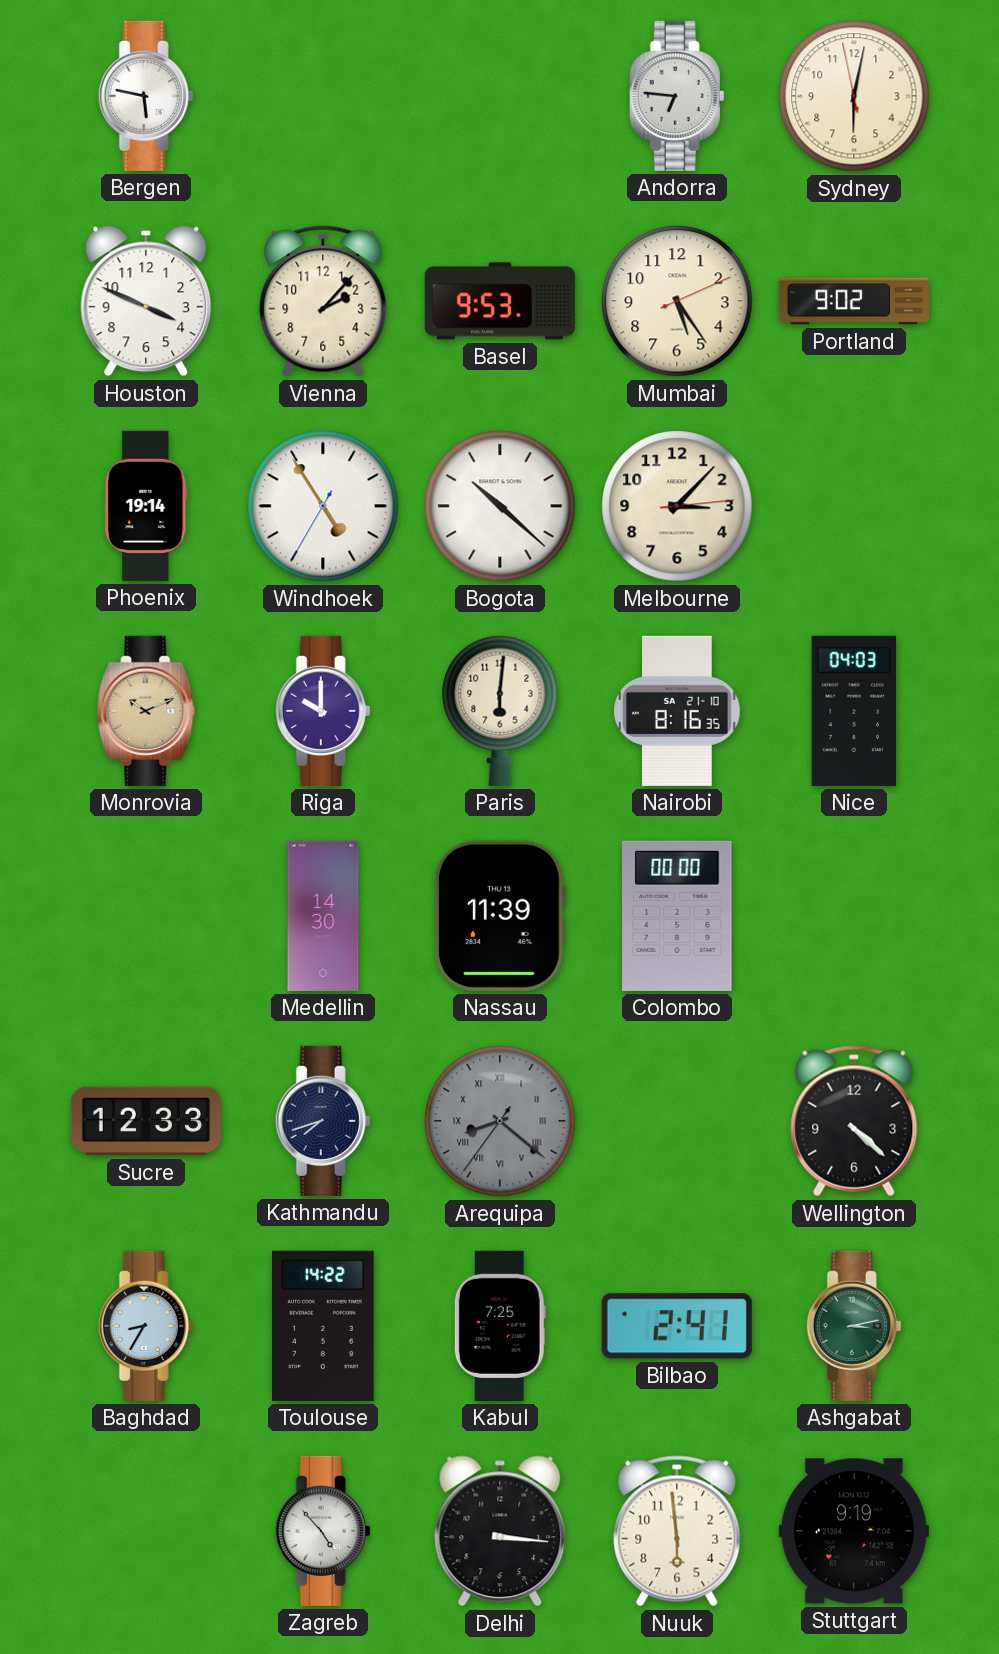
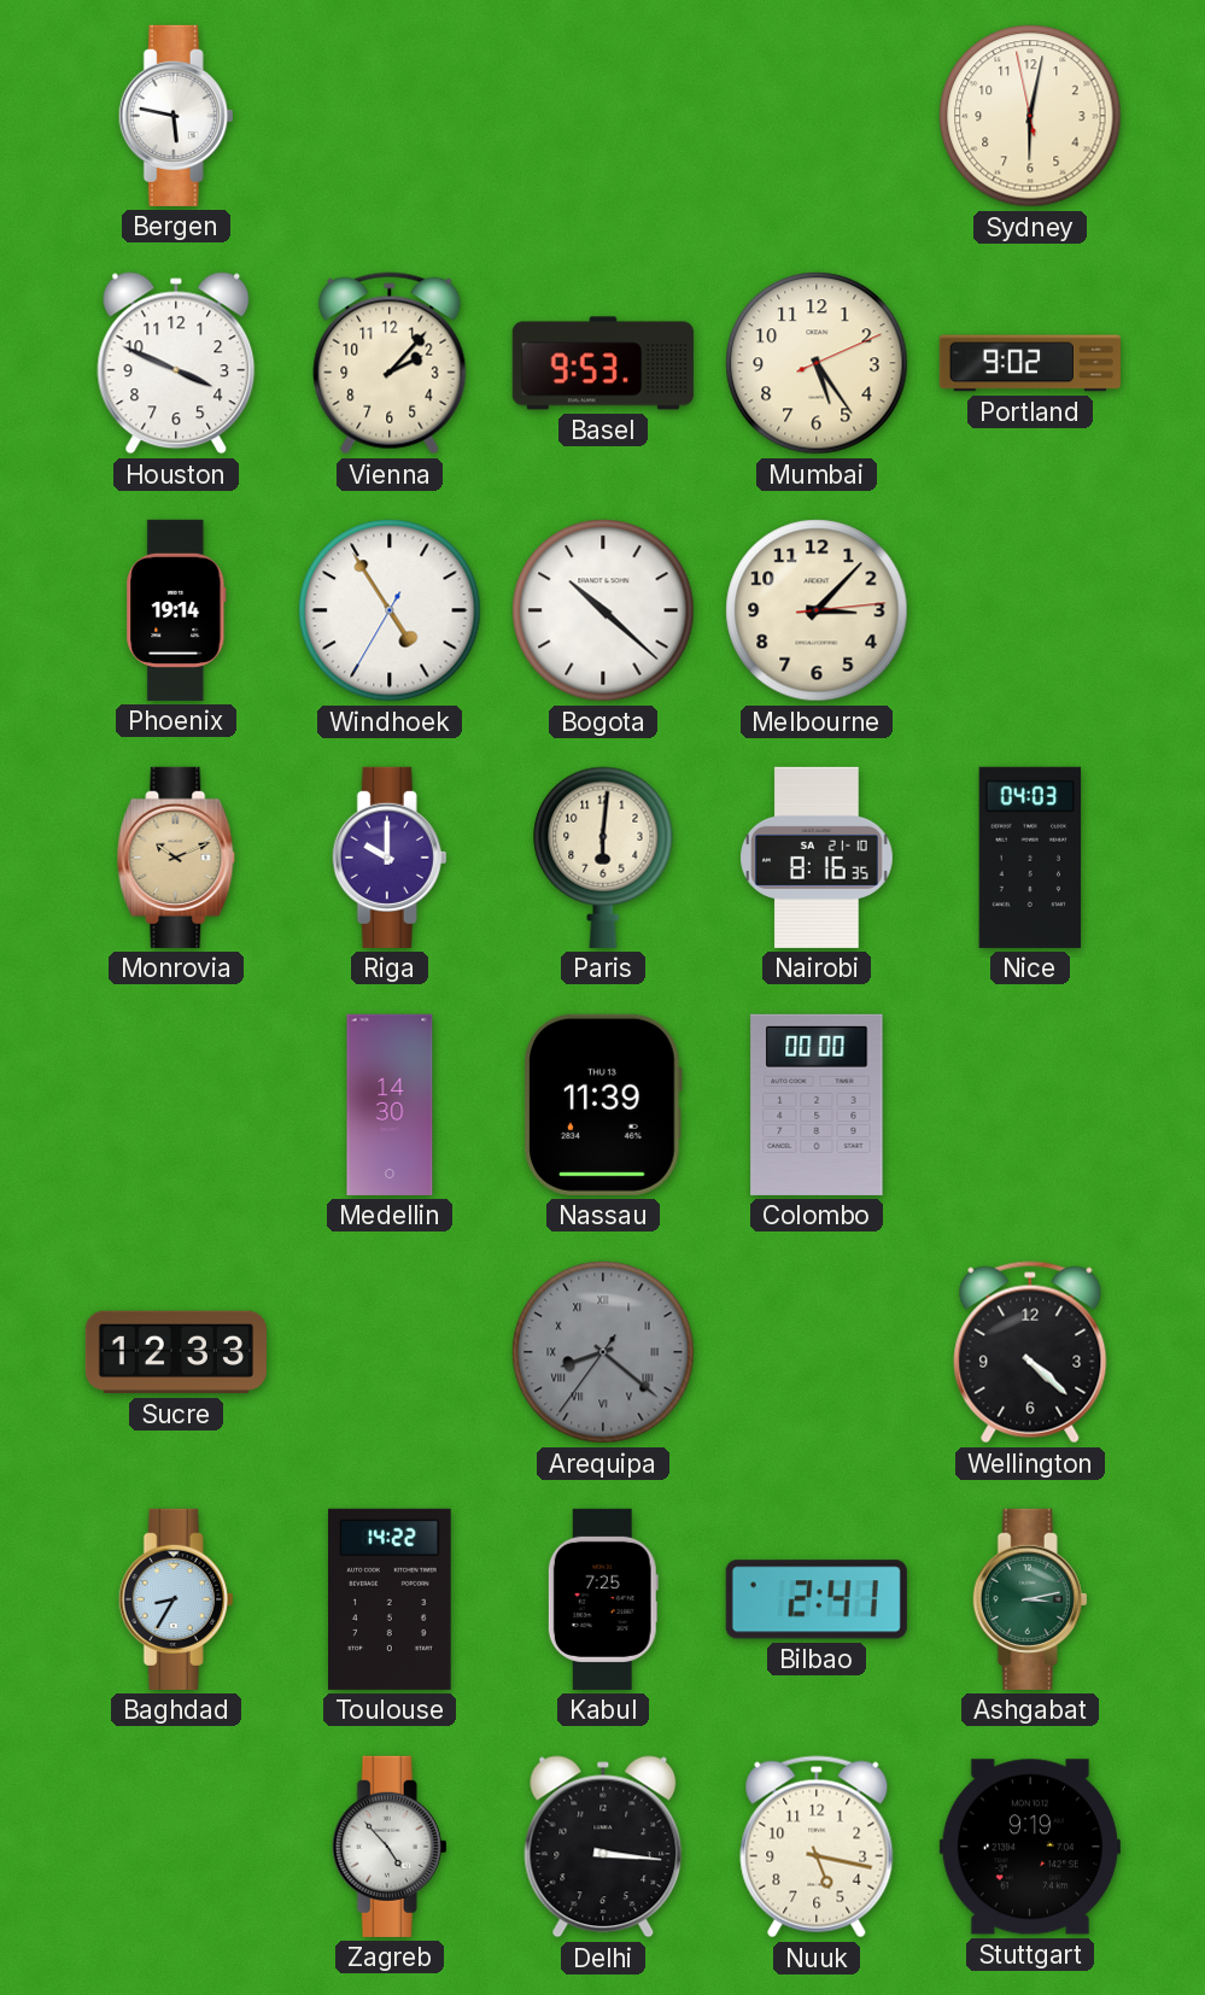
Andorra: 6:46 -> none (677, 96)
Kathmandu: 7:42 -> none (323, 1121)
Nuuk: 5:59 -> 5:17 (817, 1847)
